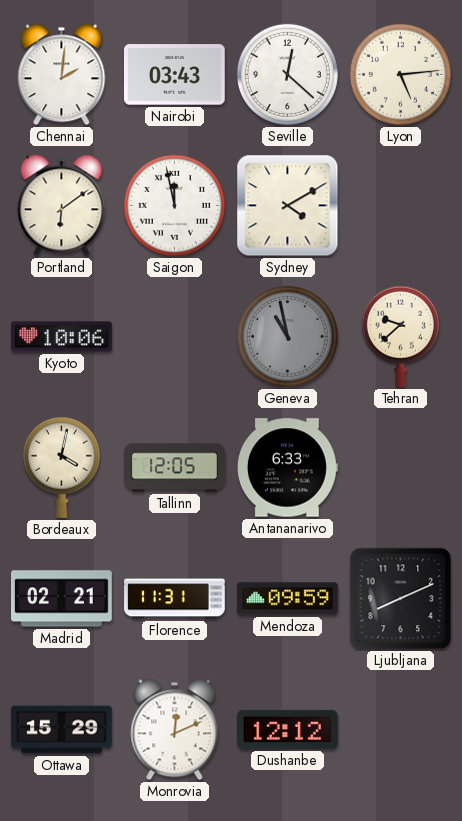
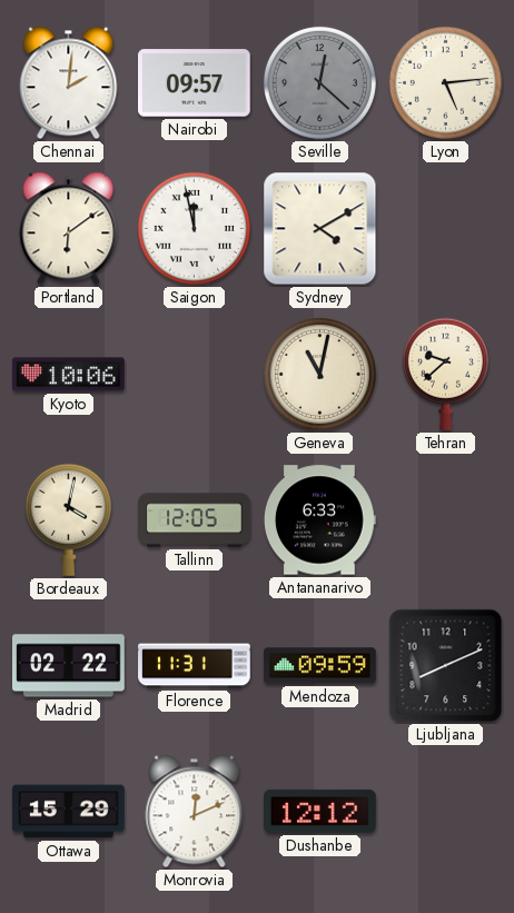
Nairobi: 03:43 -> 09:57 (195, 83)
Seville dial: white -> grey (319, 82)
Geneva: 10:58 -> 11:02 (319, 374)
Geneva dial: grey -> cream (319, 374)
Madrid: 02:21 -> 02:22 (69, 666)
